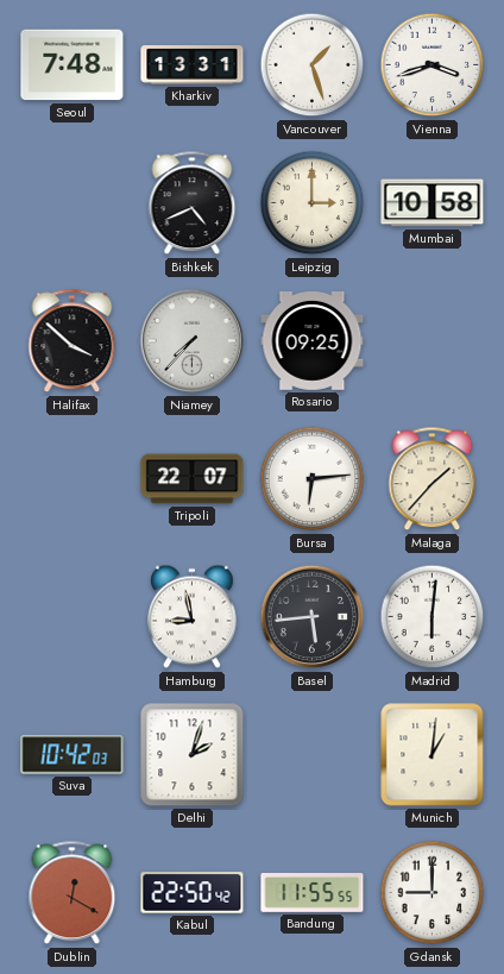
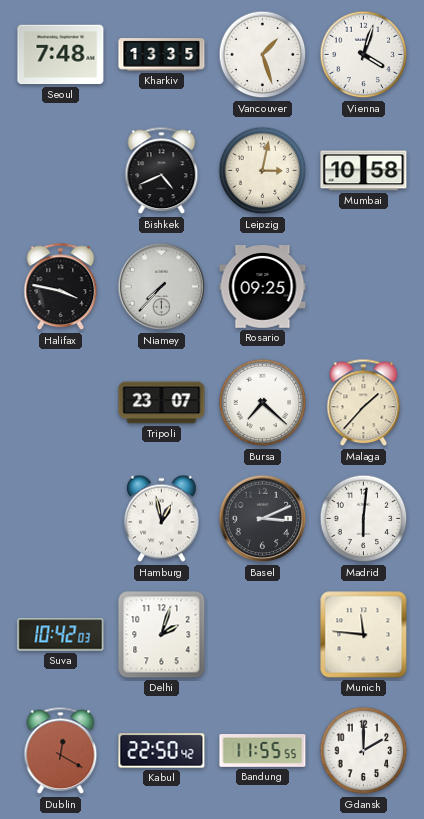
Kharkiv: 13:31 -> 13:35 (162, 55)
Vienna: 3:42 -> 4:03 (364, 55)
Leipzig: 3:00 -> 3:02 (263, 171)
Halifax: 3:52 -> 3:47 (61, 287)
Tripoli: 22:07 -> 23:07 (162, 403)
Bursa: 6:14 -> 7:22 (263, 403)
Hamburg: 8:58 -> 12:58 (162, 519)
Basel: 5:44 -> 3:11 (263, 519)
Munich: 1:01 -> 11:46 (364, 635)
Gdansk: 9:00 -> 2:00 (364, 751)
